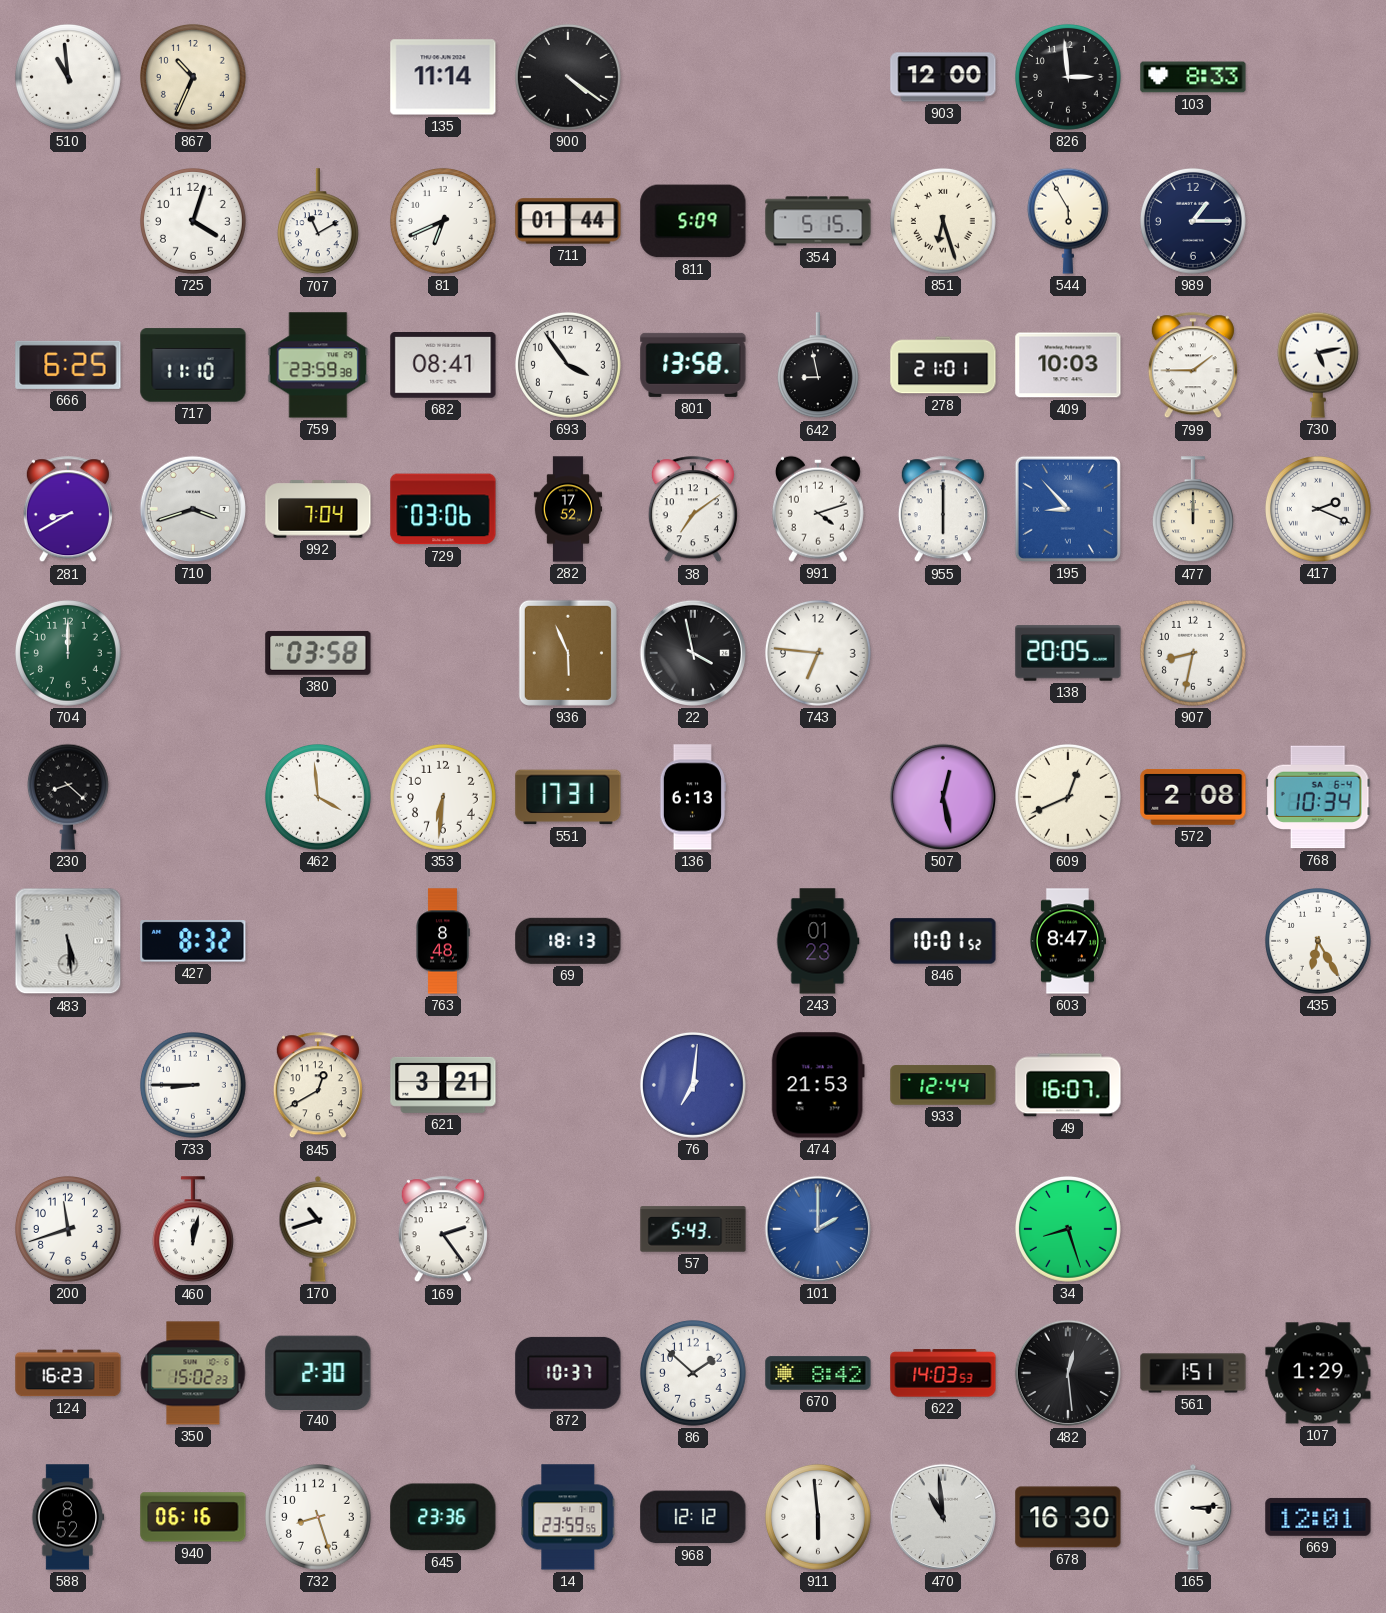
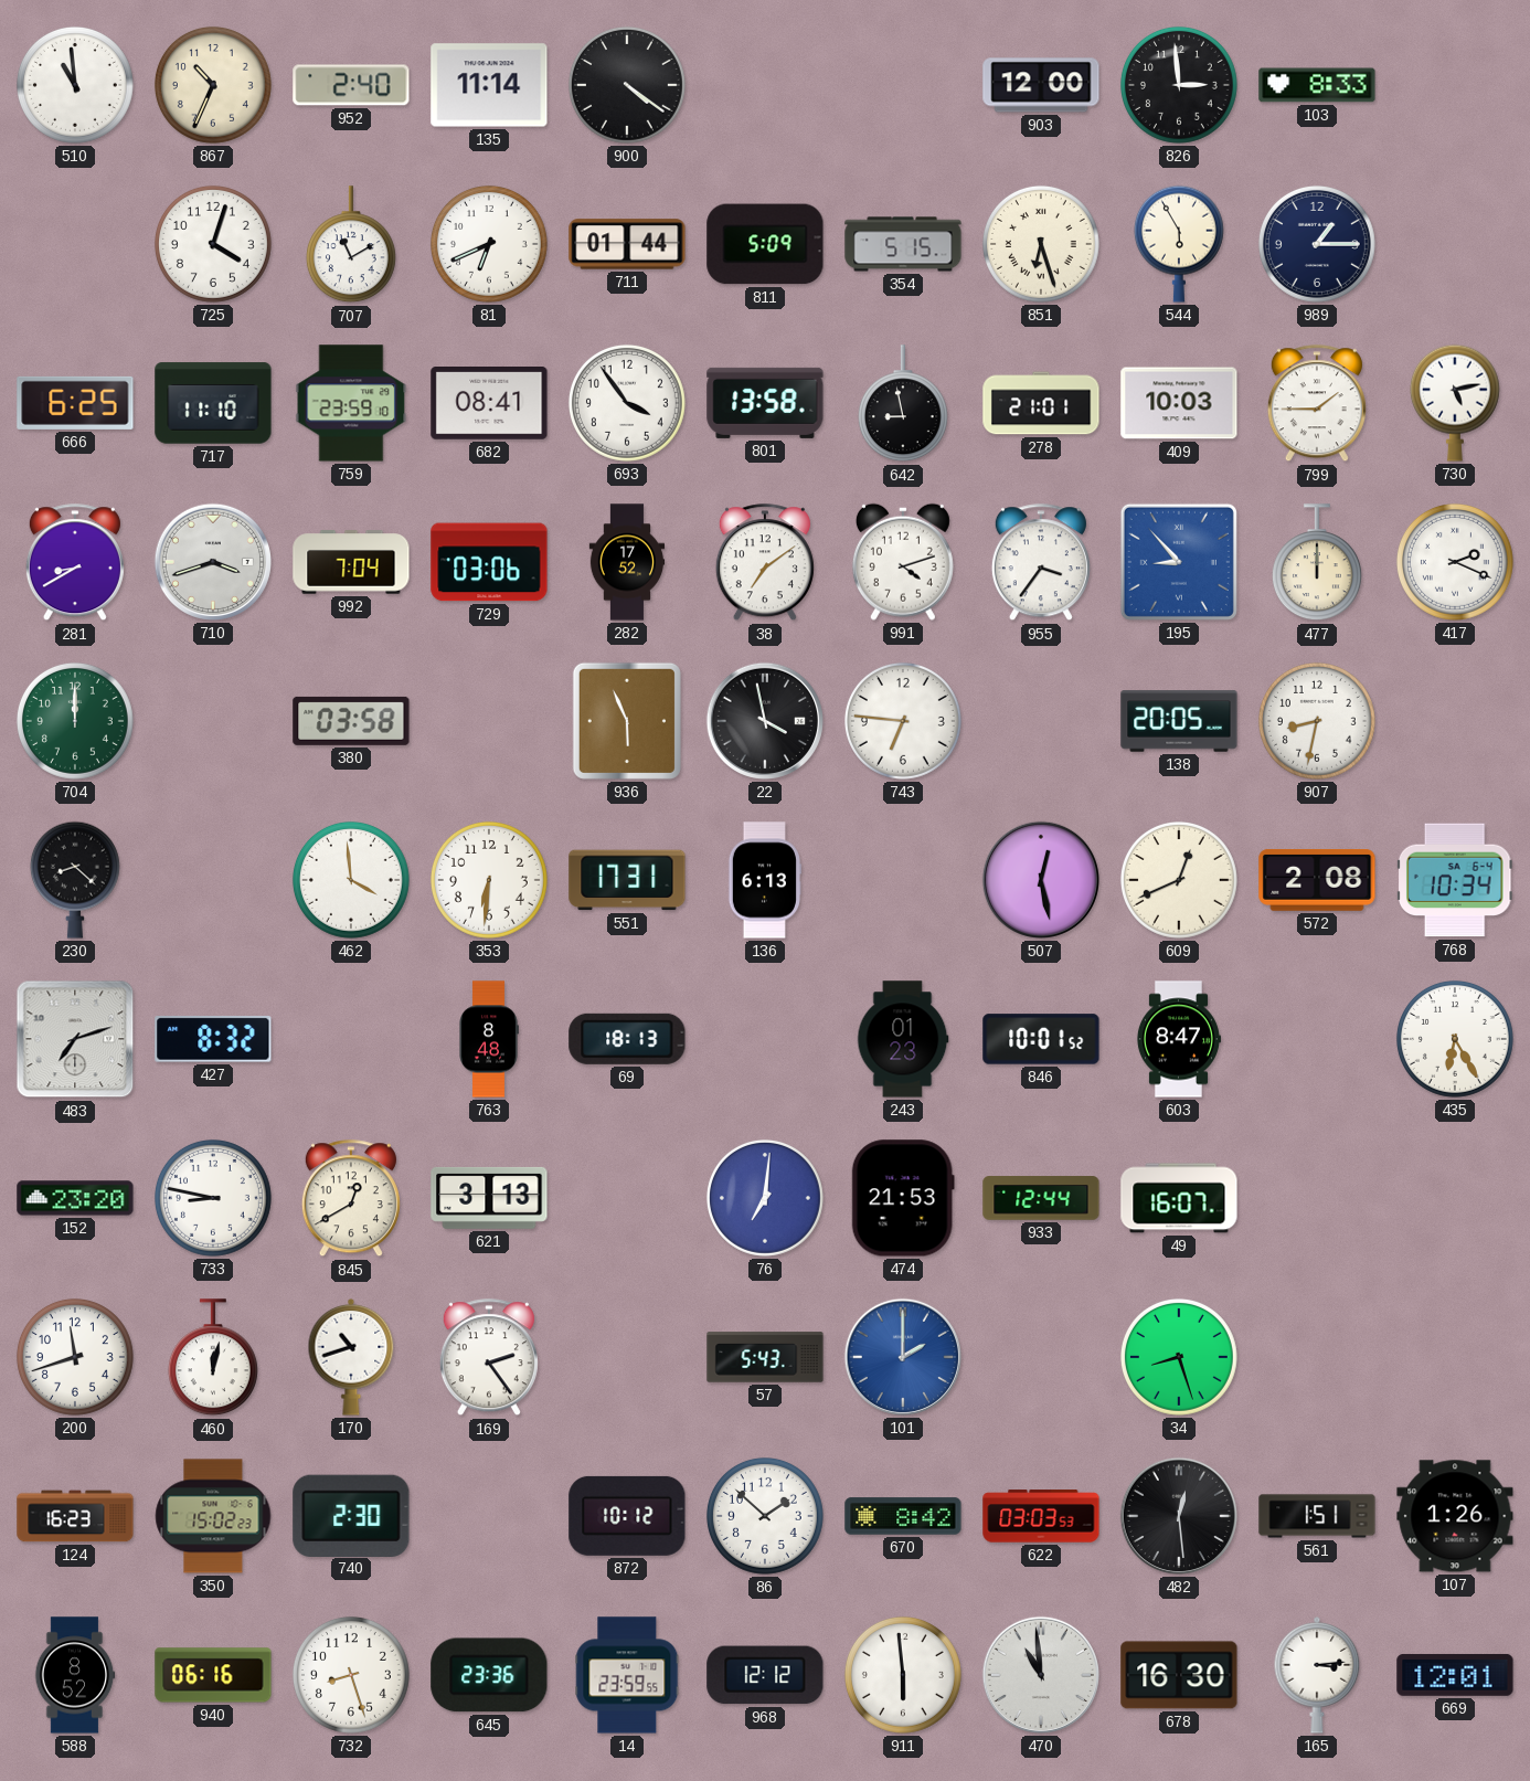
952: none -> 2:40 (351, 85)
759: 23:59:38 -> 23:59:10 (351, 403)
955: 6:00 -> 3:36 (1041, 563)
483: 5:29 -> 7:12 (75, 1039)
152: none -> 23:20 (75, 1198)
733: 8:45 -> 8:47 (213, 1198)
621: 3:21 -> 3:13 (489, 1198)
872: 10:37 -> 10:12 (627, 1516)
622: 14:03 -> 03:03 (1041, 1516)
107: 1:29 -> 1:26 (1455, 1516)
